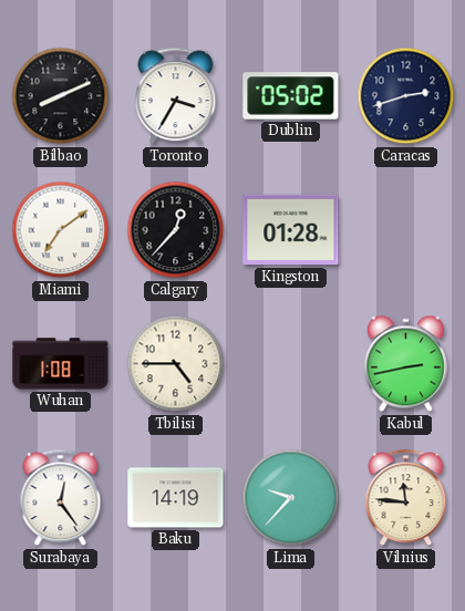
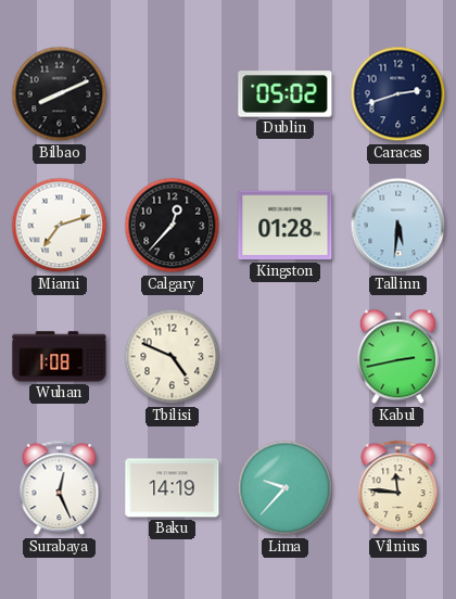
Toronto: 3:35 -> none (176, 96)
Miami: 7:09 -> 7:12 (60, 226)
Tallinn: none -> 5:31 (398, 226)
Tbilisi: 4:45 -> 4:49 (173, 357)
Surabaya: 12:24 -> 12:26 (60, 488)
